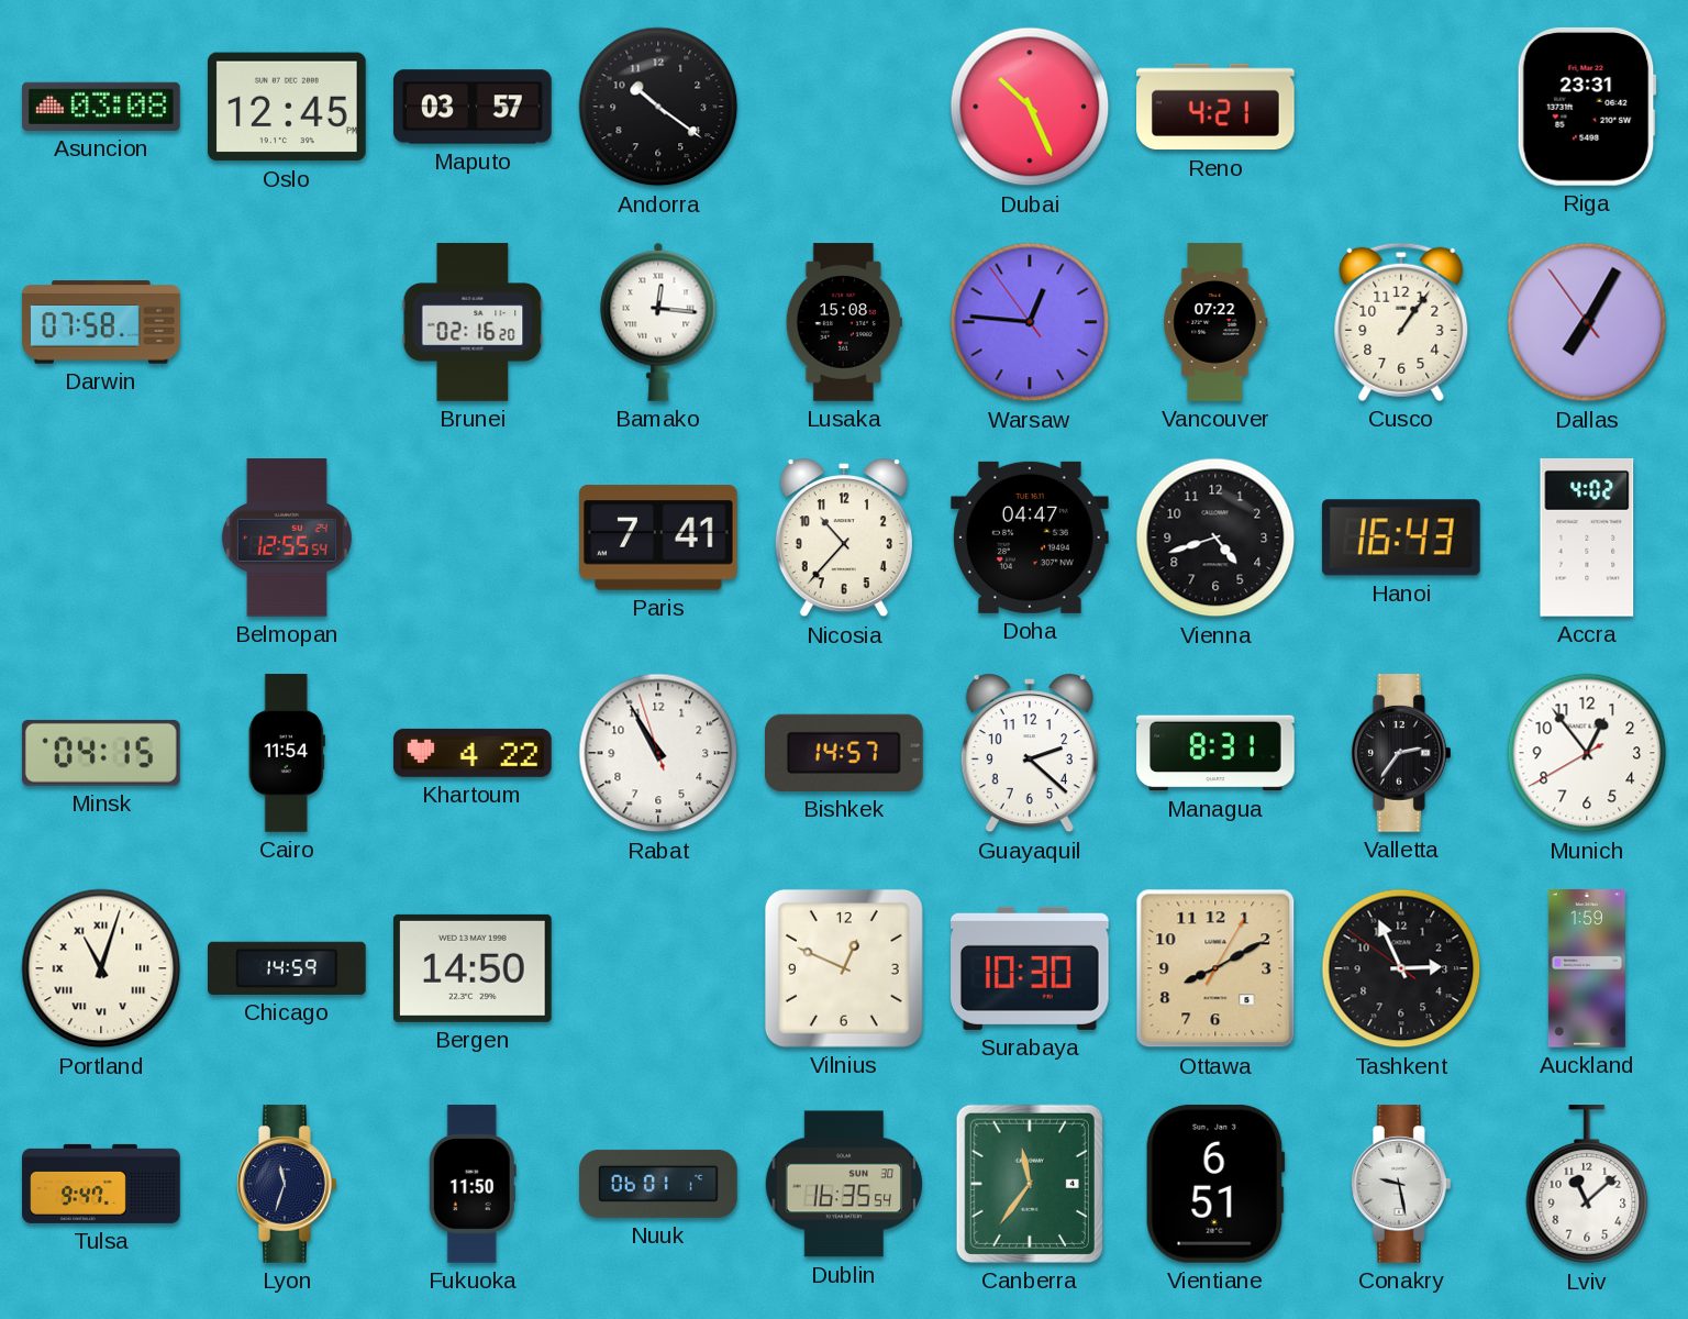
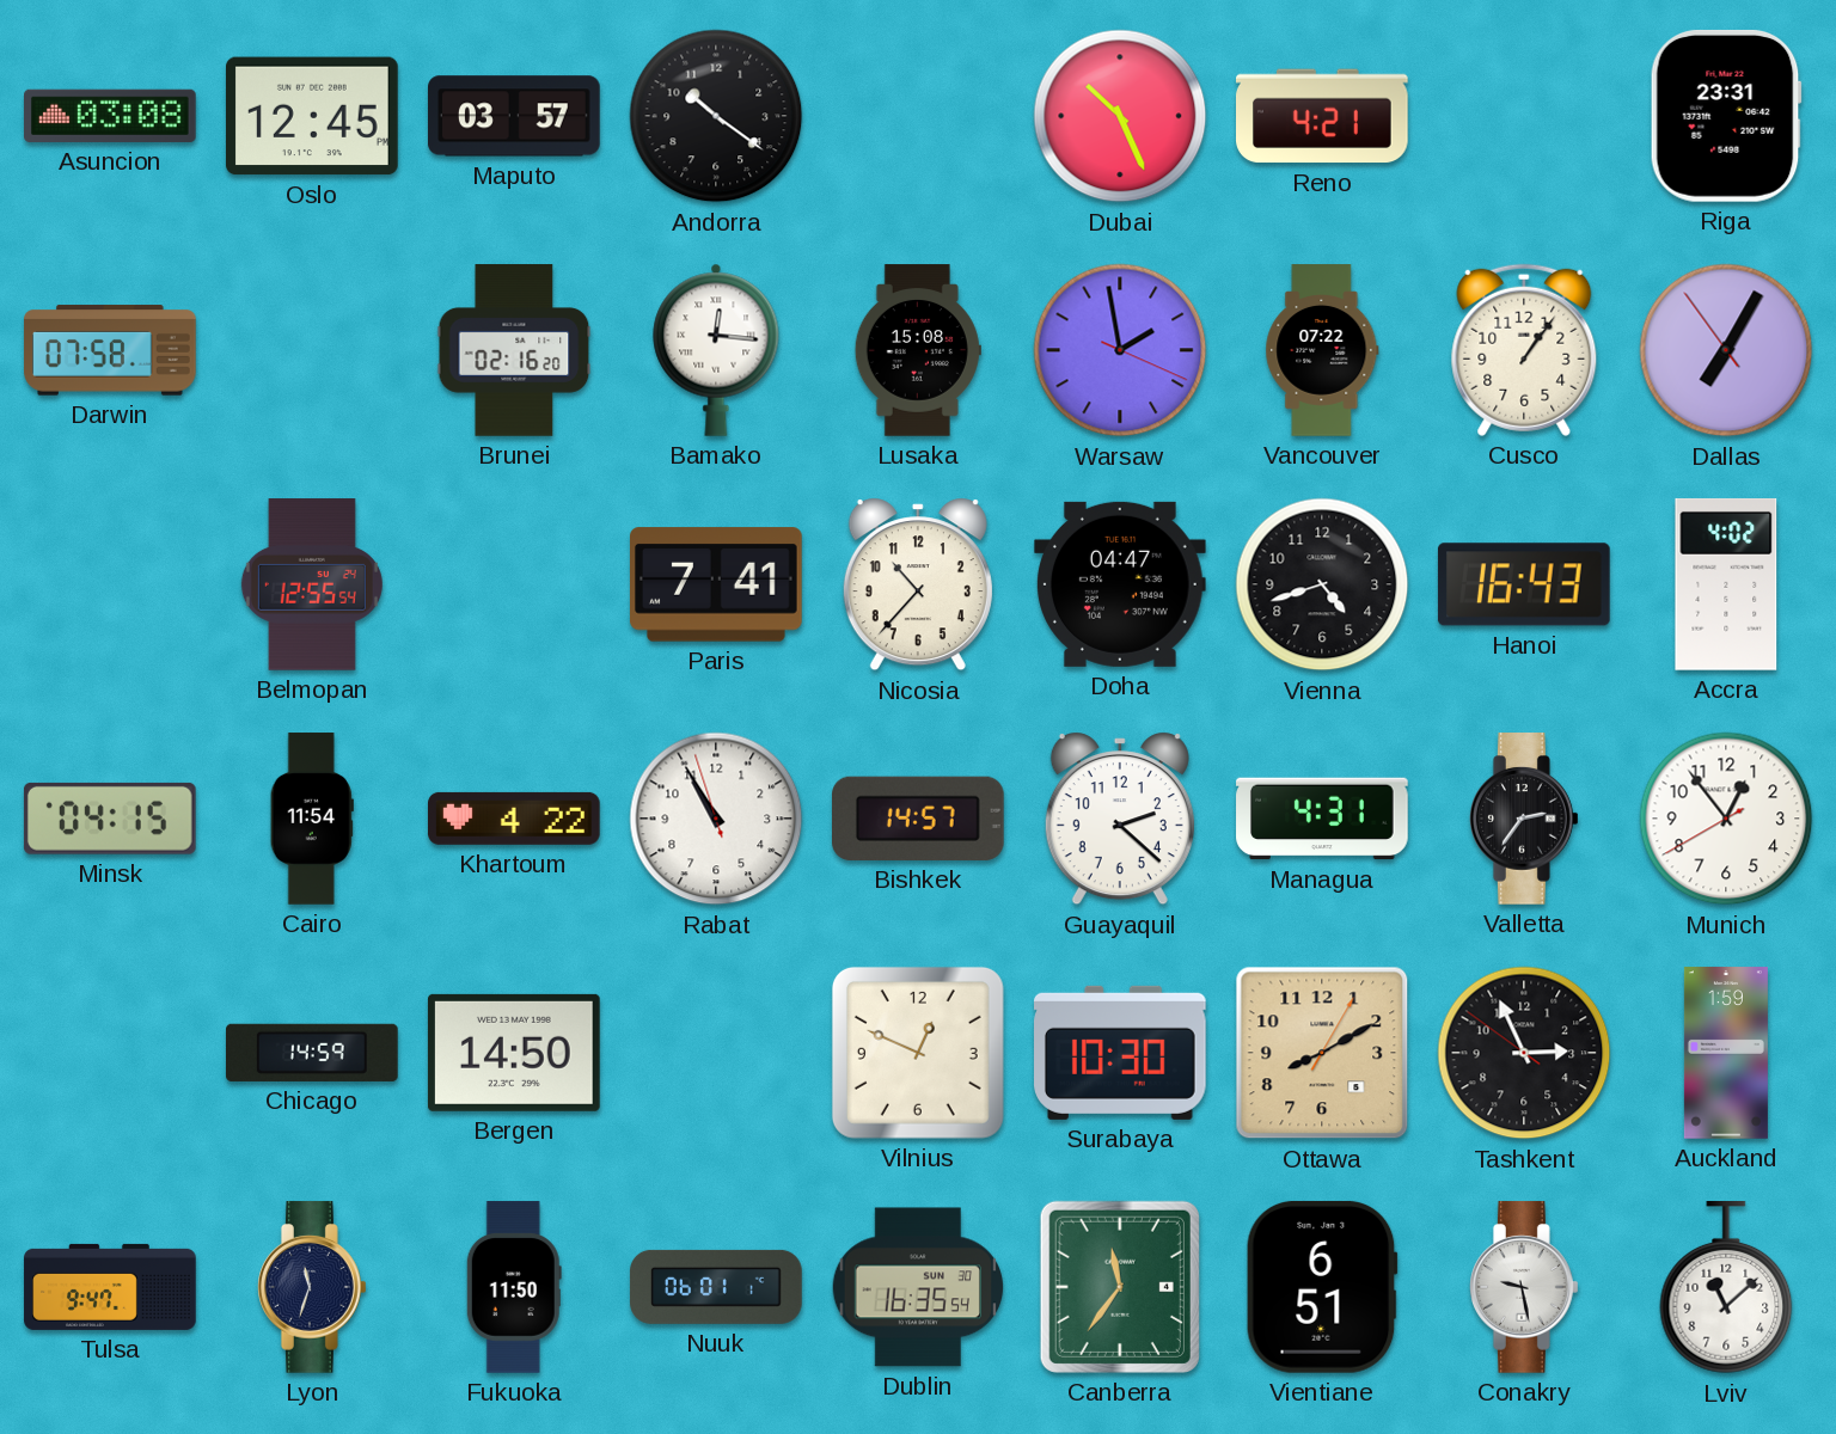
Warsaw: 12:45 -> 1:58 (1120, 350)
Managua: 8:31 -> 4:31 (1322, 819)
Portland: 11:03 -> none (101, 968)
